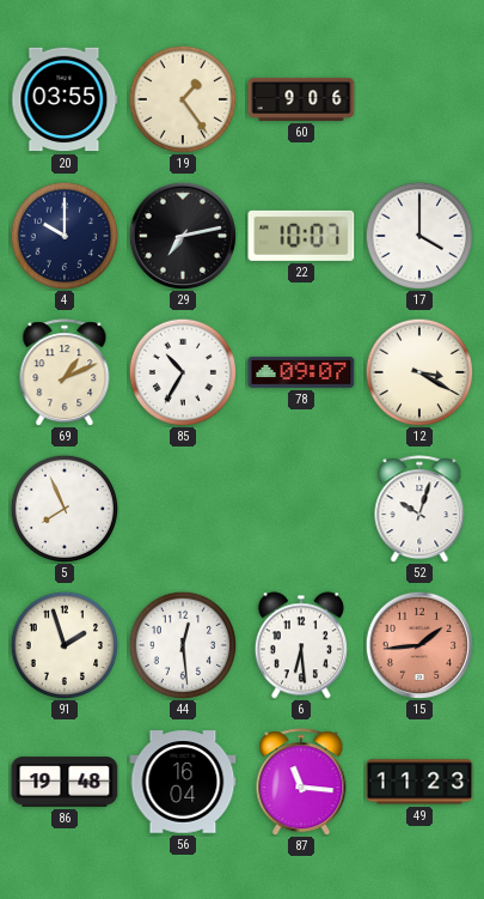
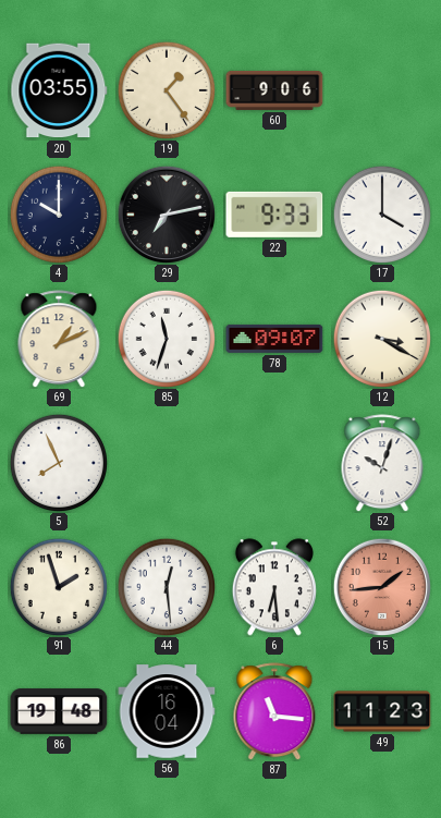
22: 10:07 -> 9:33 (274, 215)
85: 10:35 -> 11:33 (166, 338)
